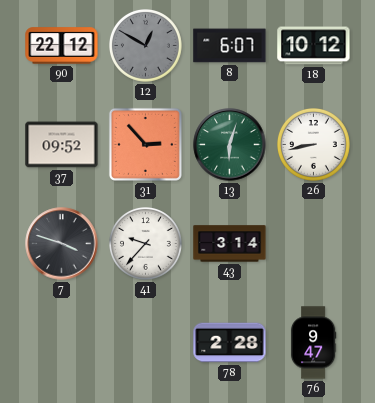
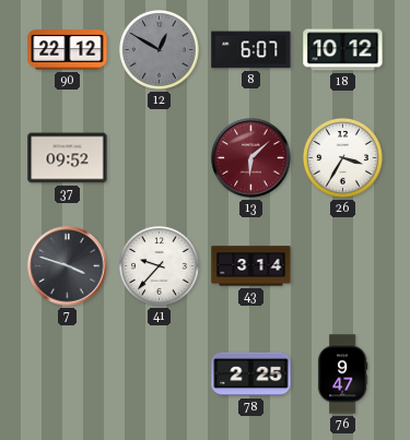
31: 2:53 -> none (145, 144)
13: 6:03 -> 6:08 (251, 158)
13 dial: green -> burgundy (251, 158)
26: 8:43 -> 3:35 (343, 158)
78: 2:28 -> 2:25 (251, 374)
